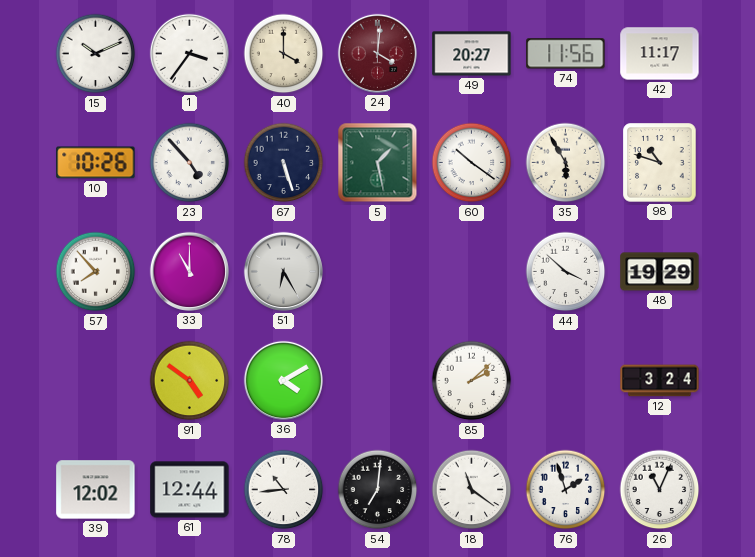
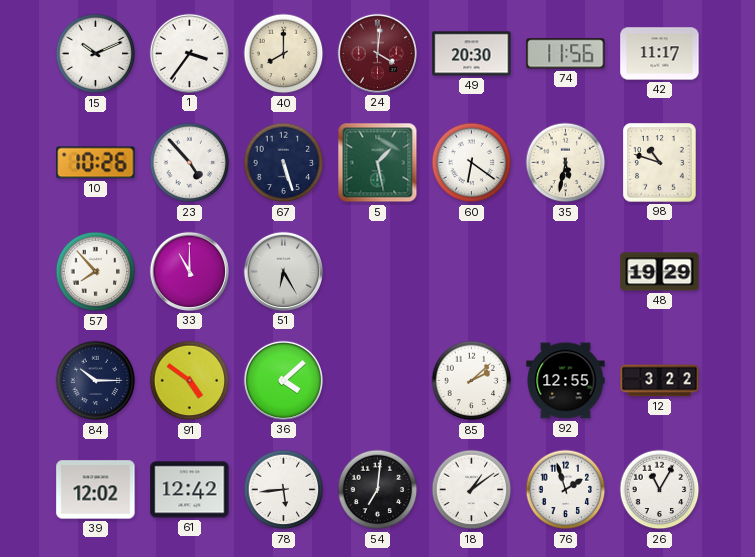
40: 4:00 -> 8:00 (284, 54)
49: 20:27 -> 20:30 (472, 54)
60: 10:21 -> 6:21 (472, 163)
35: 5:55 -> 5:32 (566, 163)
44: 3:52 -> none (566, 272)
84: none -> 10:15 (96, 381)
36: 4:10 -> 4:08 (283, 380)
92: none -> 12:55 (566, 381)
12: 3:24 -> 3:22 (660, 381)
61: 12:44 -> 12:42 (190, 490)
78: 10:44 -> 5:44 (284, 490)
18: 11:21 -> 1:09 (472, 490)
26: 11:04 -> 11:05 (660, 490)
